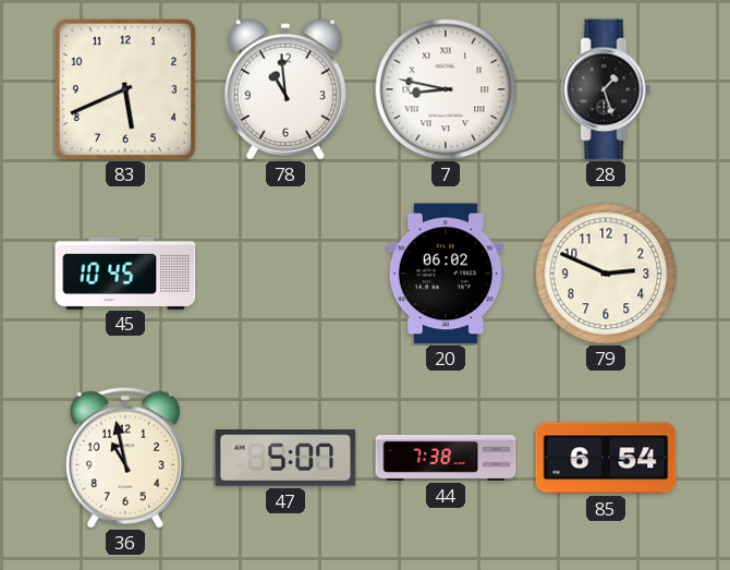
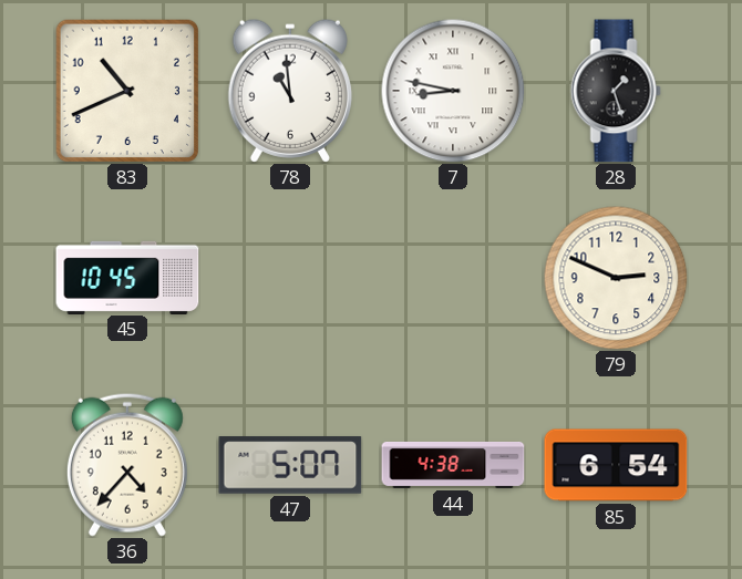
83: 5:41 -> 10:41 (126, 90)
20: 06:02 -> none (446, 274)
36: 10:58 -> 4:37 (127, 465)
44: 7:38 -> 4:38 (453, 465)
